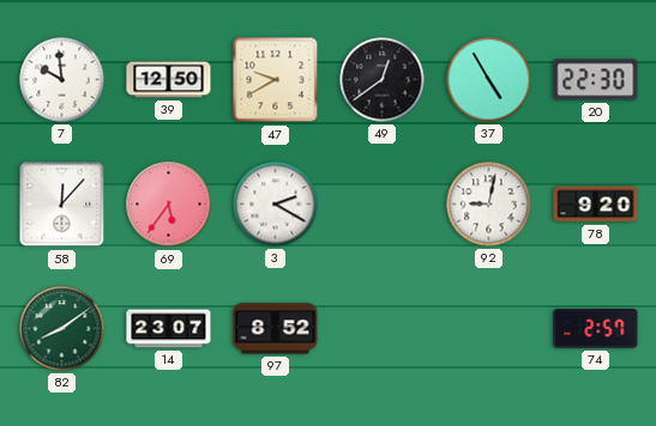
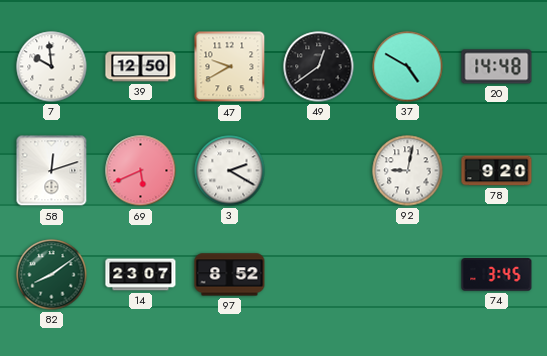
37: 4:55 -> 4:50 (408, 67)
20: 22:30 -> 14:48 (497, 67)
58: 12:07 -> 12:12 (52, 171)
69: 5:36 -> 5:41 (141, 171)
74: 2:57 -> 3:45 (497, 275)
